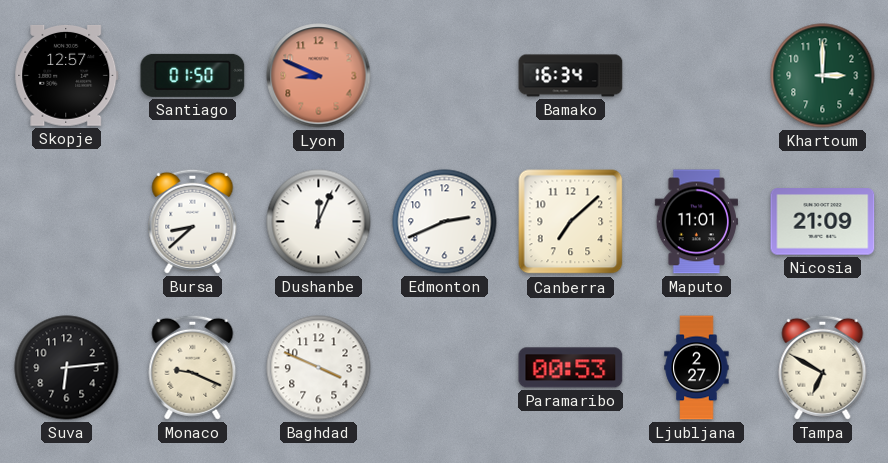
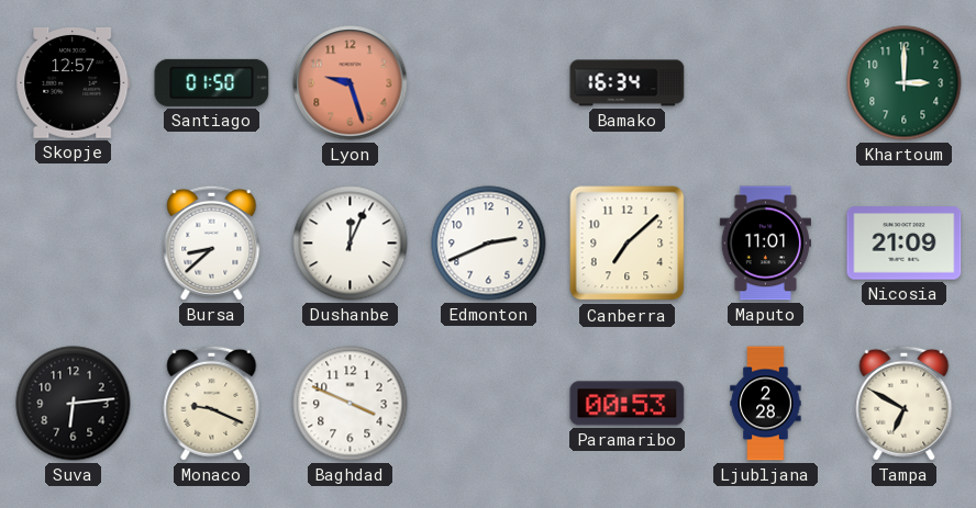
Lyon: 8:49 -> 9:27 (351, 83)
Ljubljana: 2:27 -> 2:28 (766, 404)
